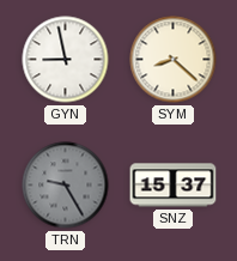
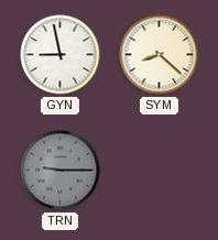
TRN: 9:25 -> 9:15 (61, 171)
SNZ: 15:37 -> none (174, 186)
